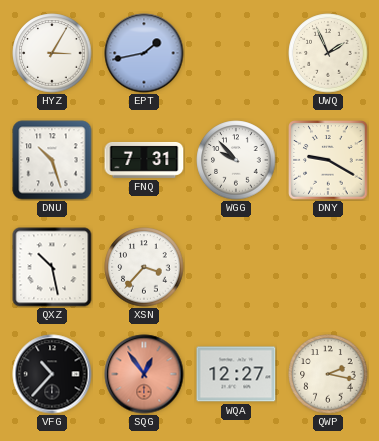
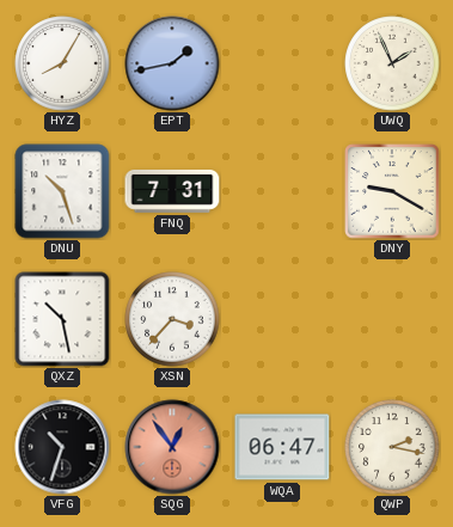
HYZ: 3:05 -> 8:05 (62, 63)
WGG: 9:53 -> none (236, 160)
VFG: 10:37 -> 10:33 (62, 447)
WQA: 12:27 -> 06:47 (282, 447)
